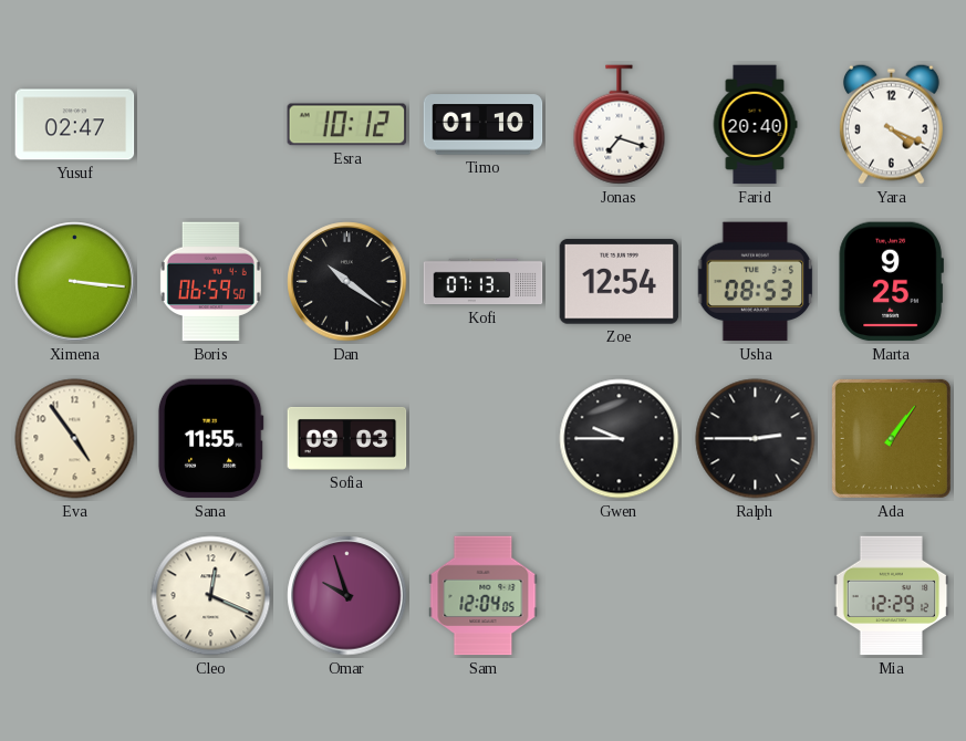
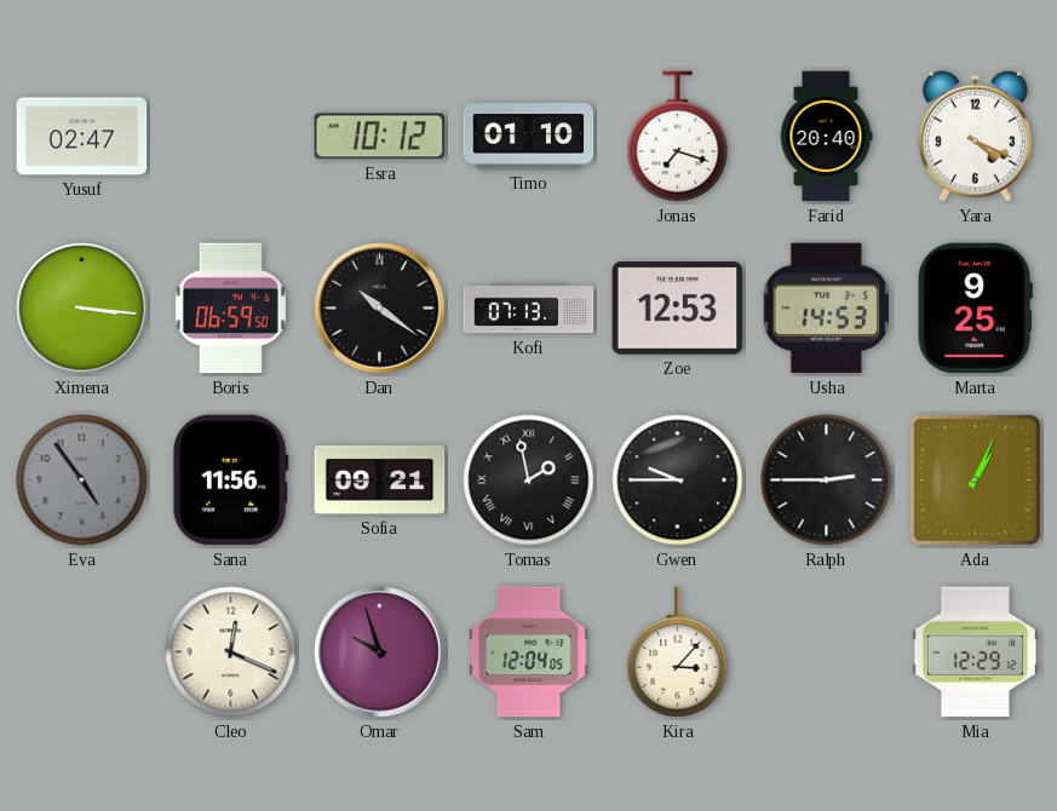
Zoe: 12:54 -> 12:53 (678, 309)
Usha: 08:53 -> 14:53 (827, 309)
Eva dial: cream -> grey (82, 481)
Sana: 11:55 -> 11:56 (230, 481)
Sofia: 09:03 -> 09:21 (380, 479)
Tomas: none -> 1:58 (529, 481)
Ada: 1:06 -> 1:04 (975, 479)
Kira: none -> 3:07 (678, 652)
